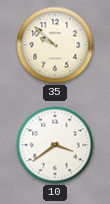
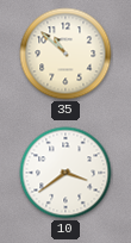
35: 9:52 -> 10:52 (65, 54)
